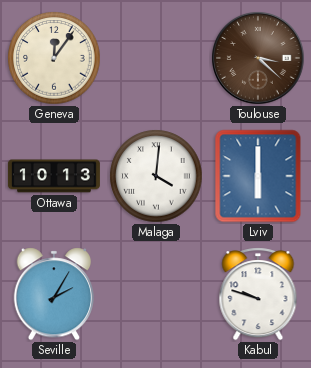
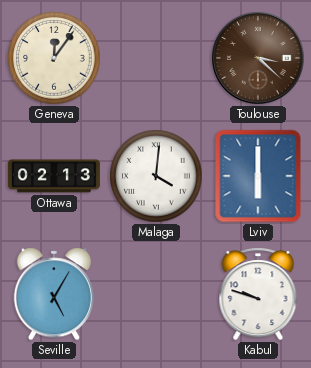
Ottawa: 10:13 -> 02:13 (54, 176)
Seville: 2:05 -> 5:05 (54, 294)
